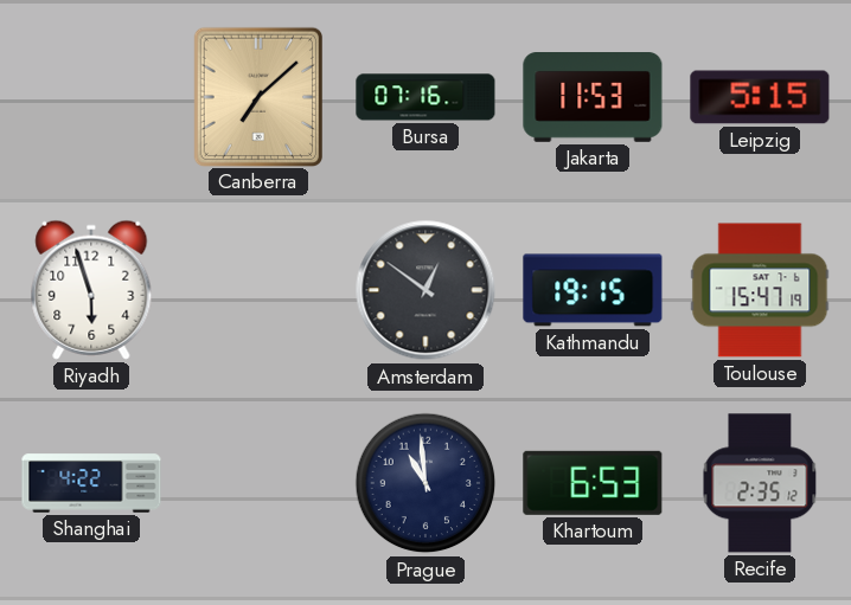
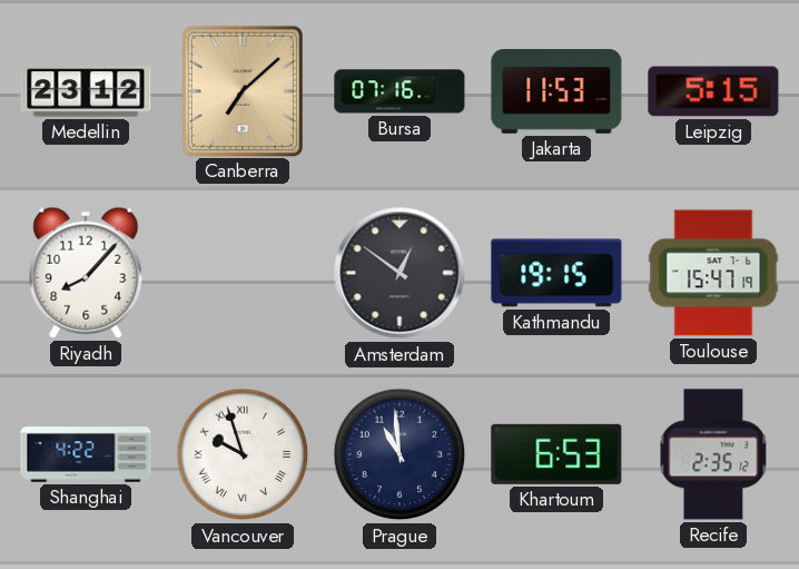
Medellin: none -> 23:12 (86, 91)
Riyadh: 5:57 -> 8:07 (86, 273)
Vancouver: none -> 9:57 (243, 454)
